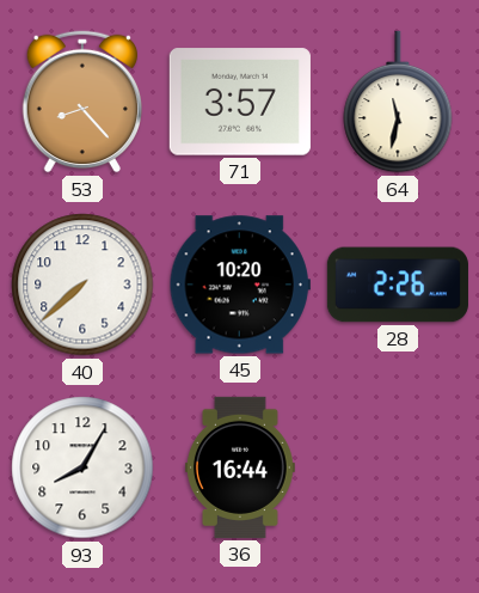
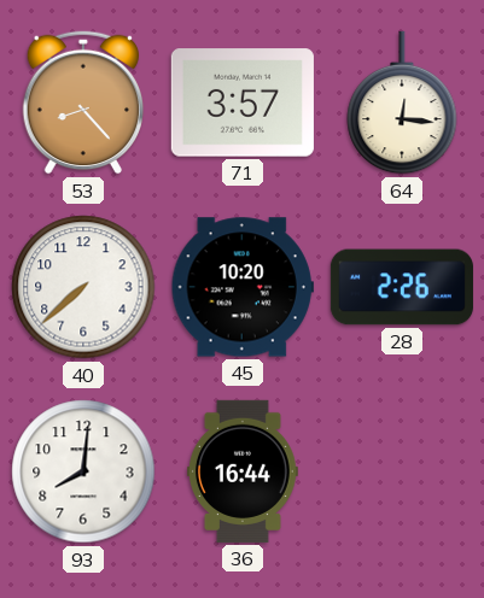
64: 11:32 -> 12:16 (402, 102)
93: 8:05 -> 8:01 (83, 471)
